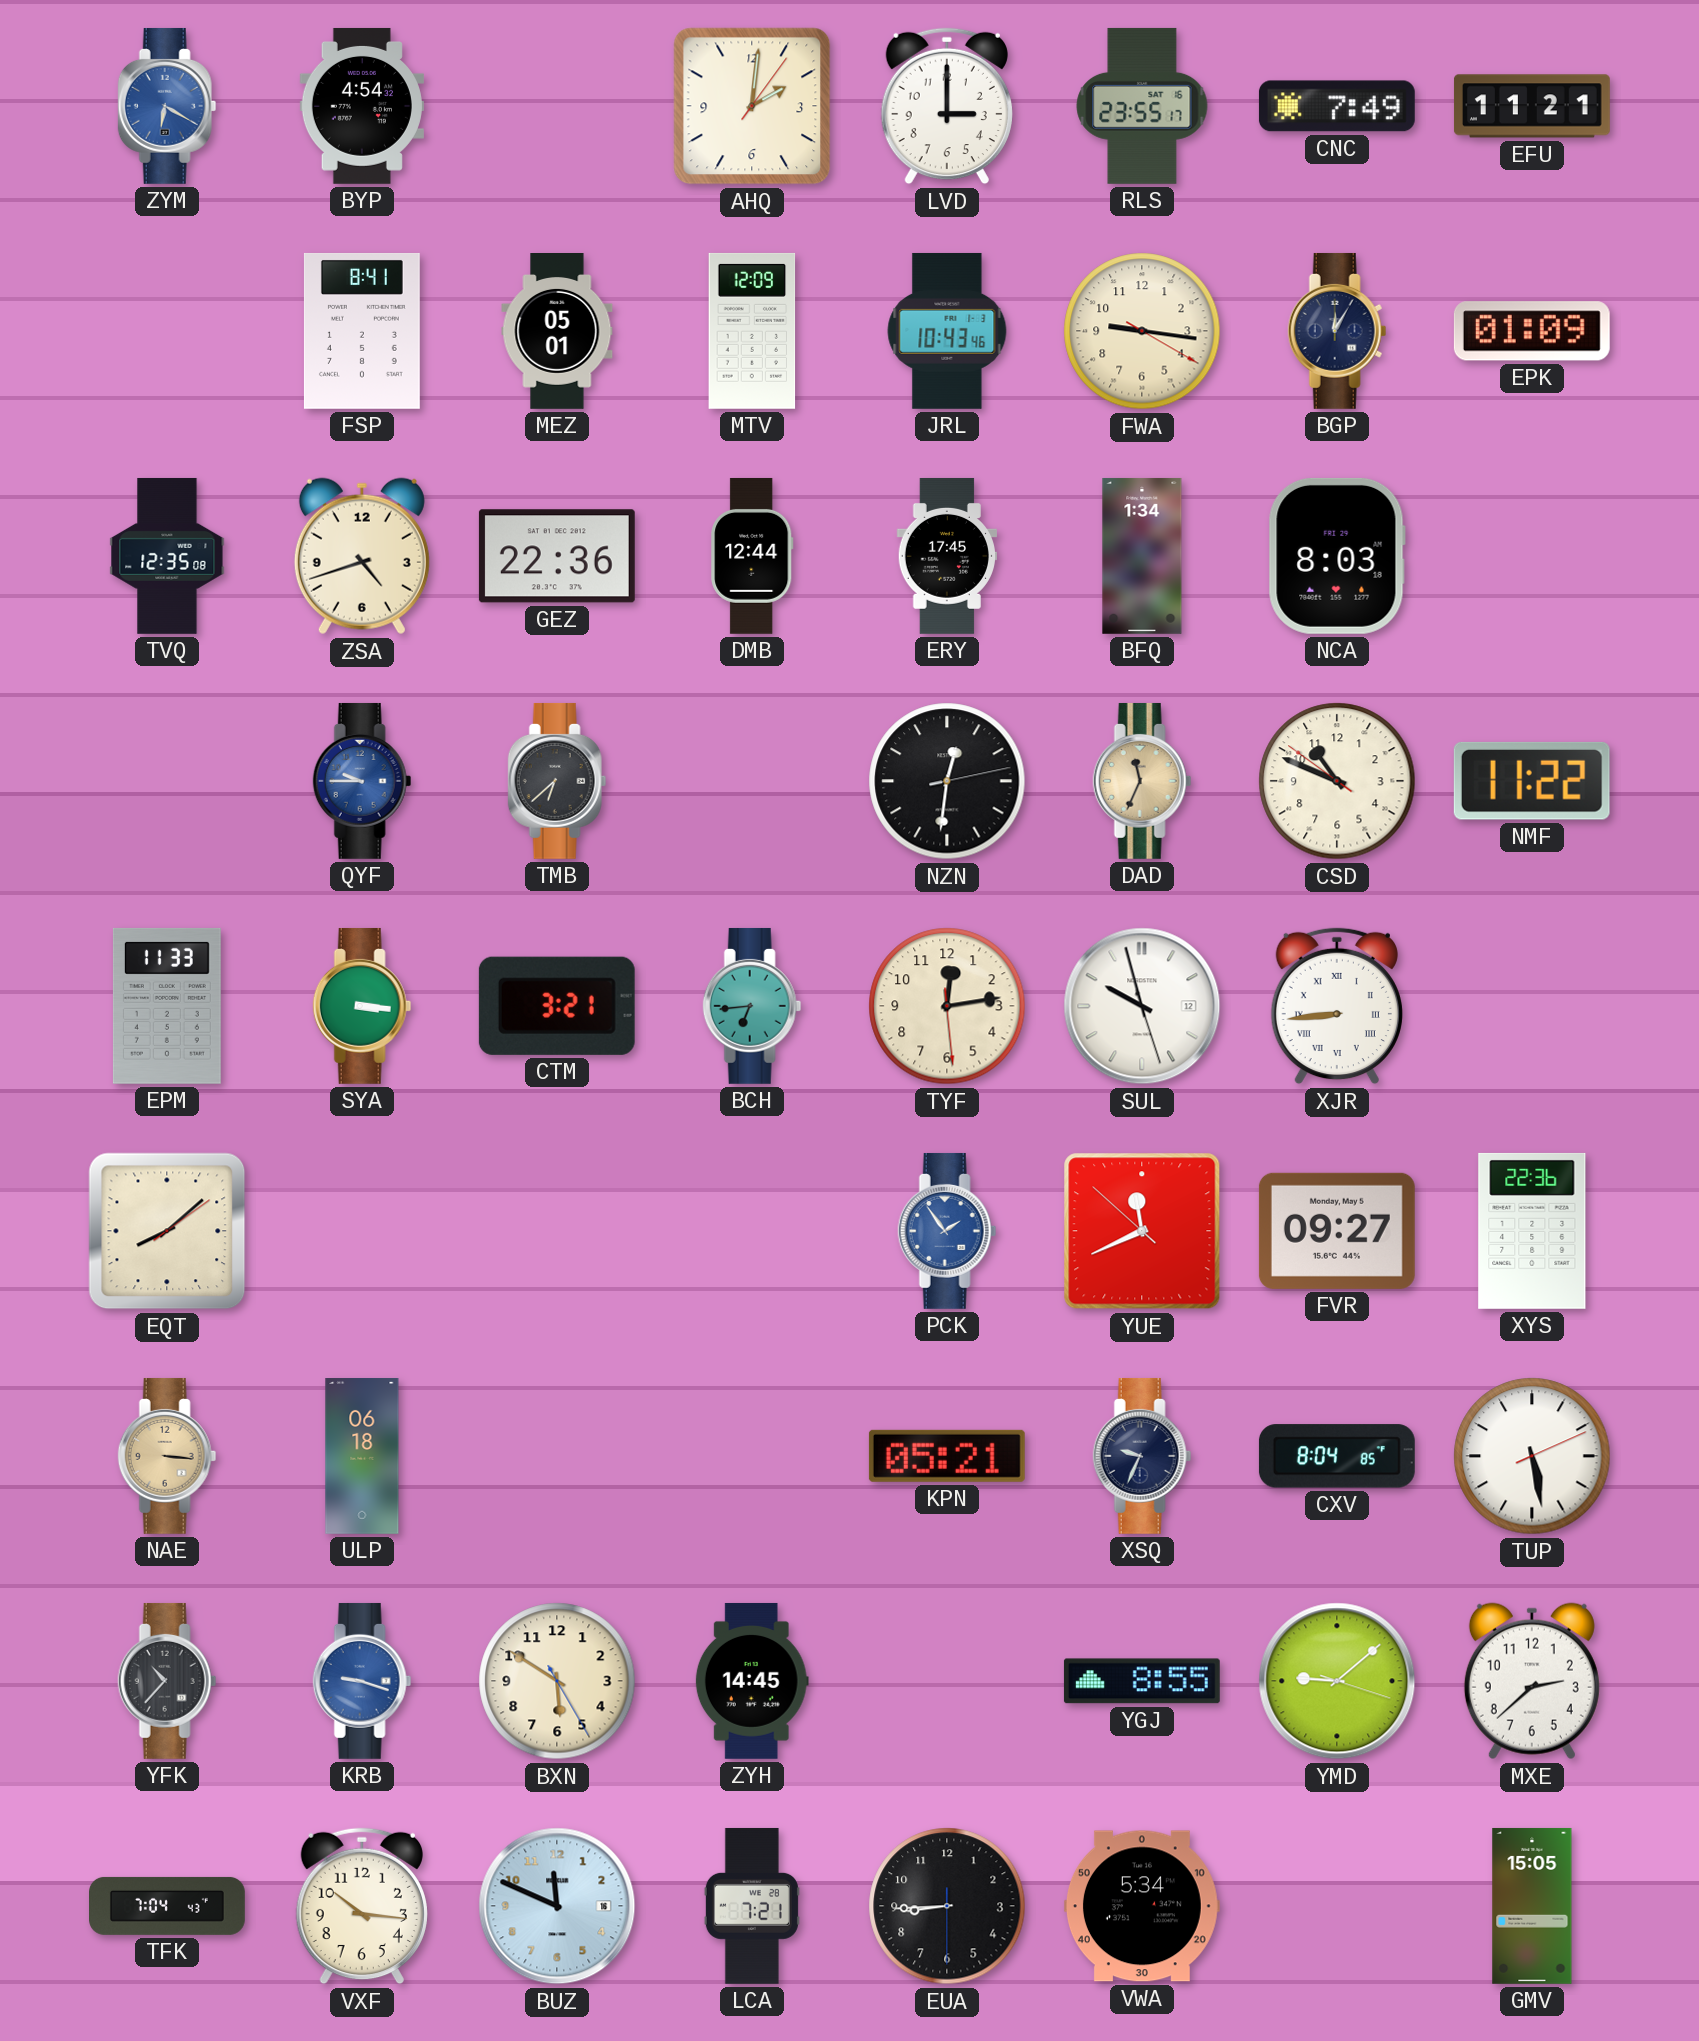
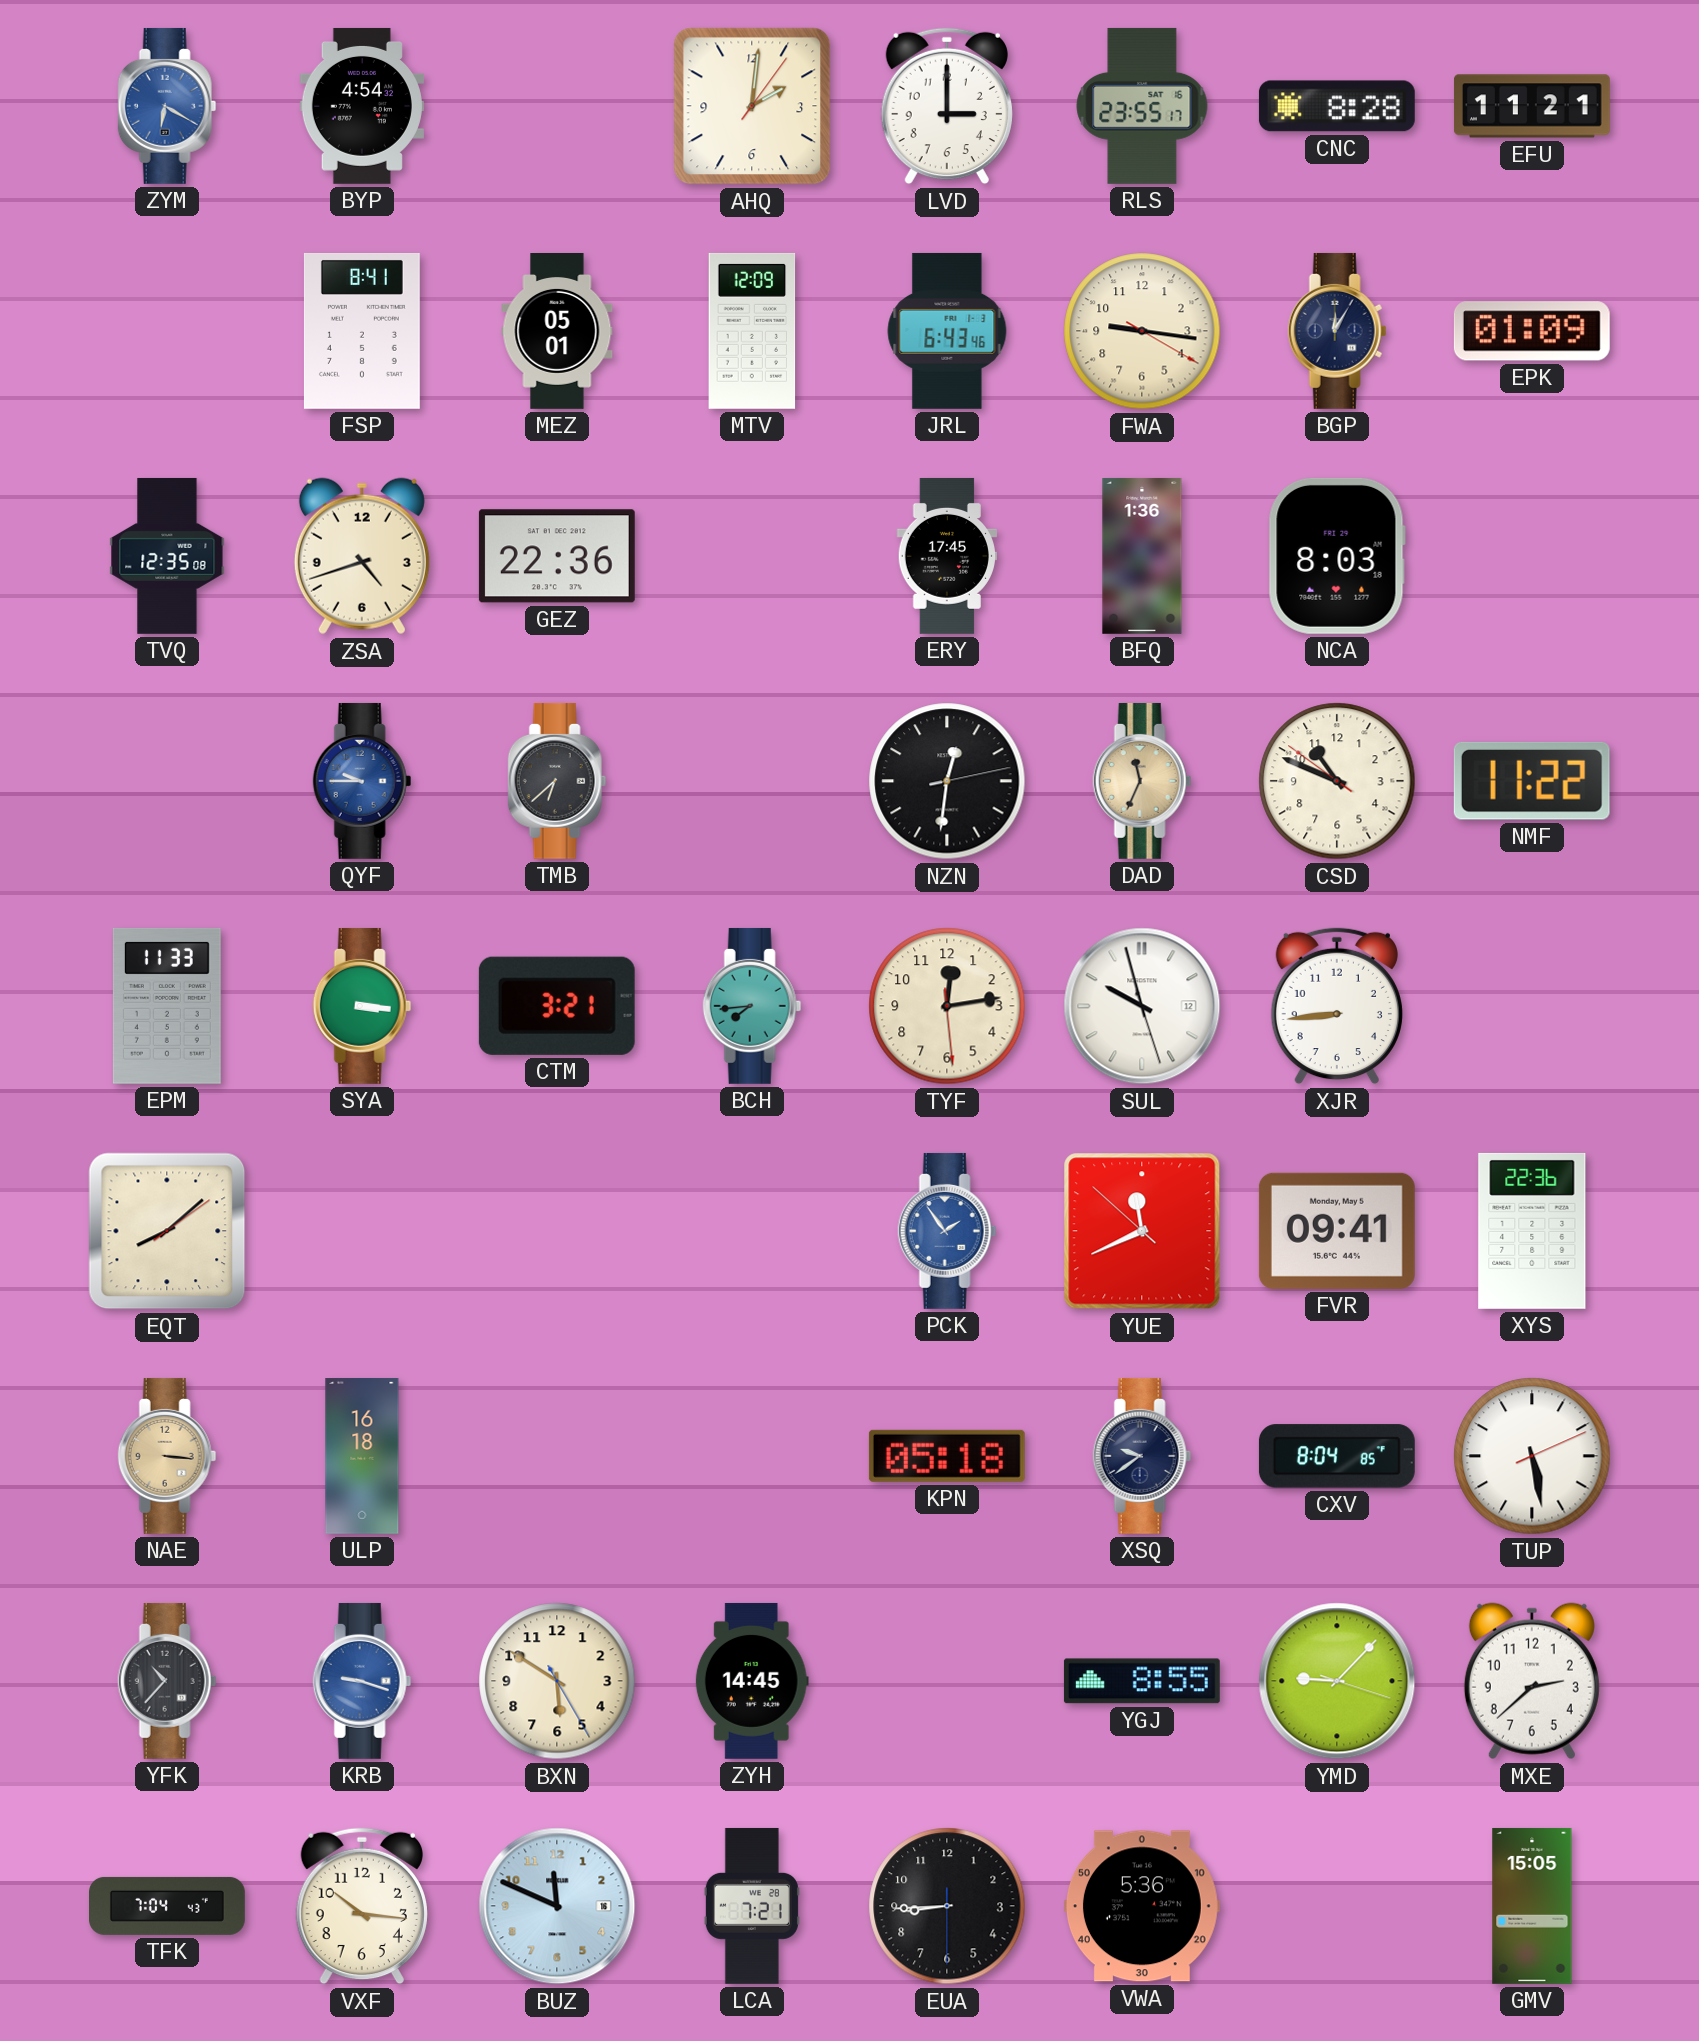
CNC: 7:49 -> 8:28 (1337, 106)
JRL: 10:43 -> 6:43 (947, 331)
DMB: 12:44 -> none (752, 556)
BFQ: 1:34 -> 1:36 (1142, 556)
BCH: 6:44 -> 7:44 (752, 1006)
XJR numerals: Roman -> Arabic (1337, 1006)
FVR: 09:27 -> 09:41 (1337, 1231)
ULP: 06:18 -> 16:18 (362, 1457)
KPN: 05:21 -> 05:18 (947, 1456)
XSQ: 9:34 -> 9:39 (1142, 1456)
YMD: 9:08 -> 9:07 (1337, 1681)
VWA: 5:34 -> 5:36 (1142, 1906)
